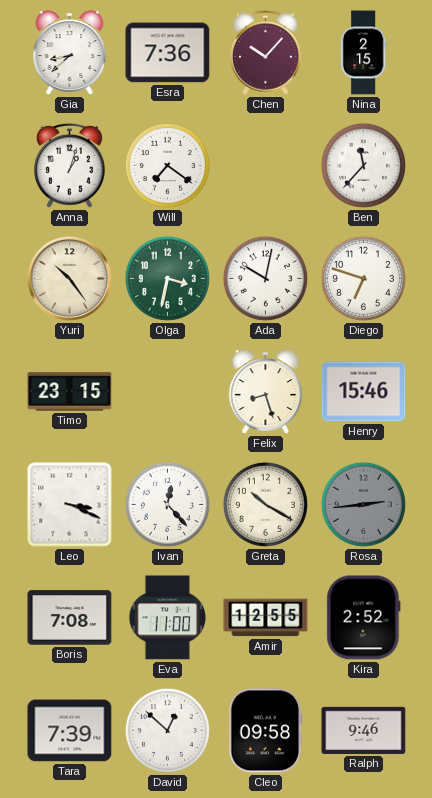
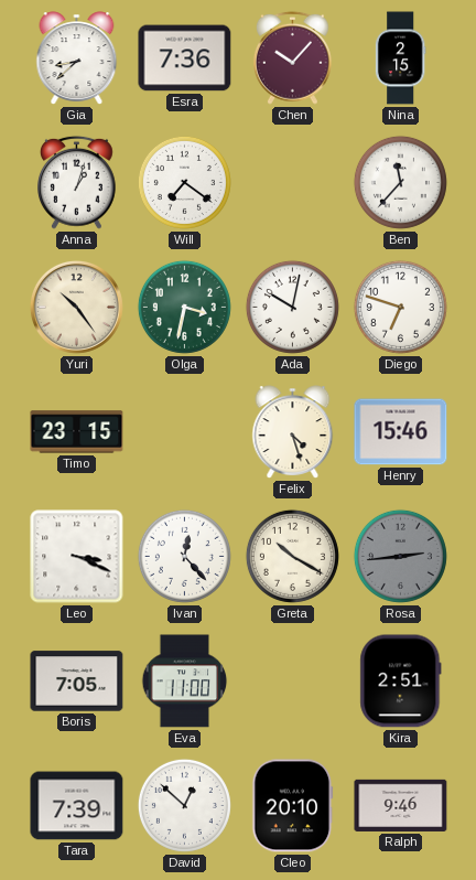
Felix: 8:27 -> 4:27 (293, 432)
Boris: 7:08 -> 7:05 (77, 682)
Amir: 12:55 -> none (266, 618)
Kira: 2:52 -> 2:51 (401, 682)
Cleo: 09:58 -> 20:10 (293, 806)
